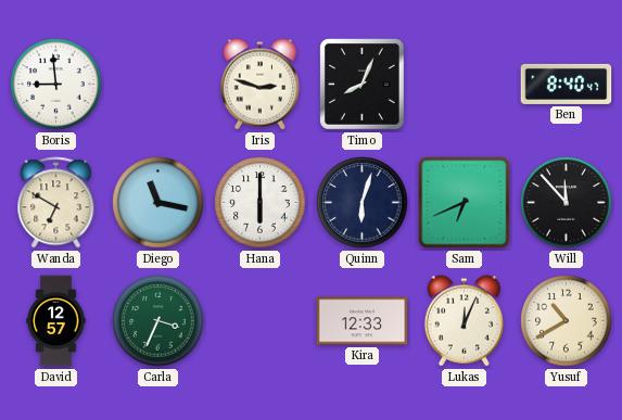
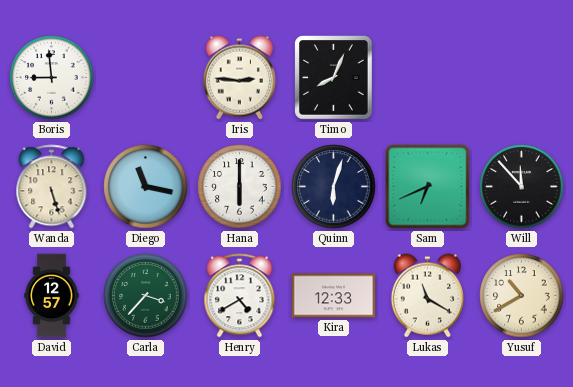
Iris: 2:48 -> 2:46 (239, 78)
Ben: 8:40 -> none (567, 84)
Wanda: 6:50 -> 5:27 (52, 187)
Carla: 3:34 -> 3:37 (146, 296)
Henry: none -> 4:40 (240, 296)
Lukas: 12:04 -> 11:20 (427, 296)
